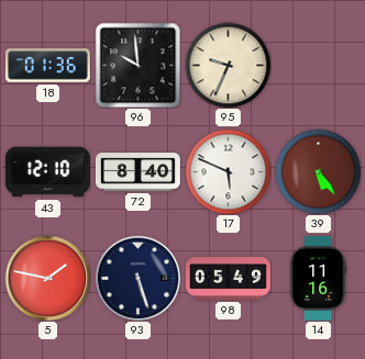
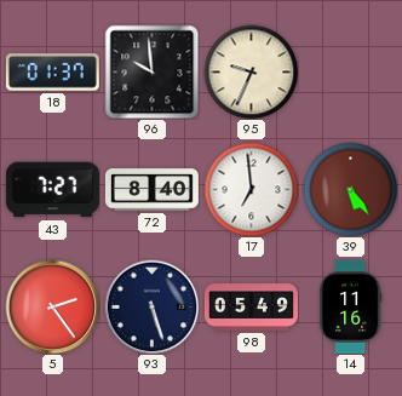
18: 01:36 -> 01:37 (52, 73)
43: 12:10 -> 7:27 (52, 190)
17: 5:49 -> 6:59 (251, 189)
5: 1:47 -> 2:24 (52, 306)
